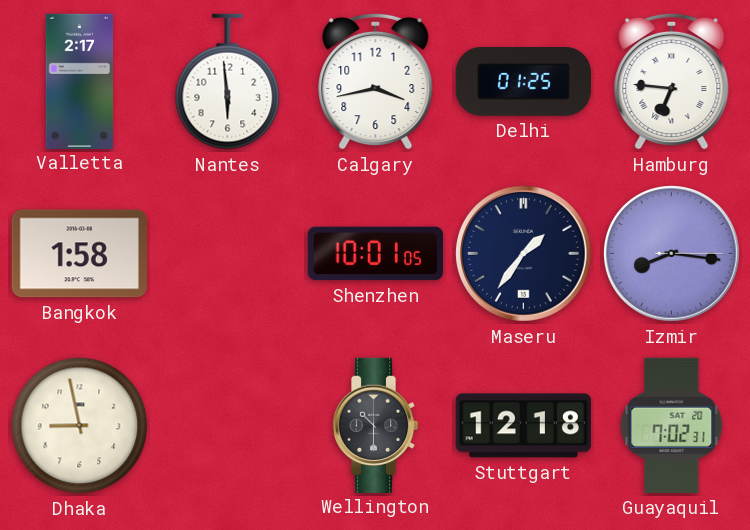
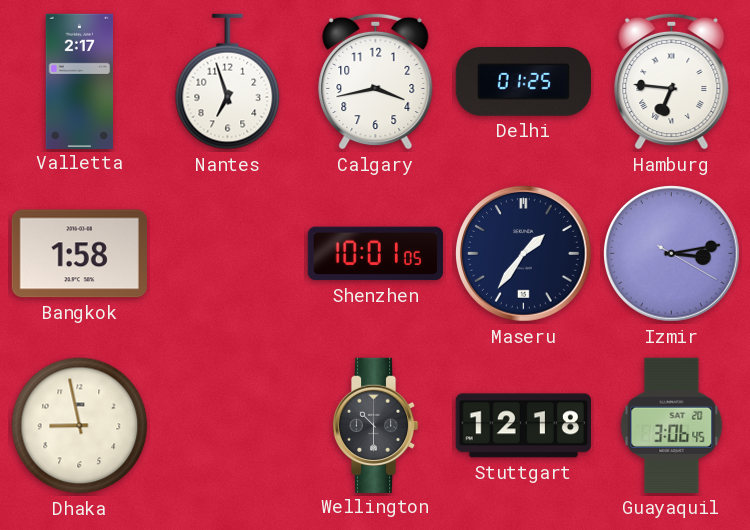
Nantes: 5:59 -> 6:57 (228, 82)
Izmir: 8:16 -> 3:13 (672, 254)
Guayaquil: 7:02 -> 3:06 (672, 425)
